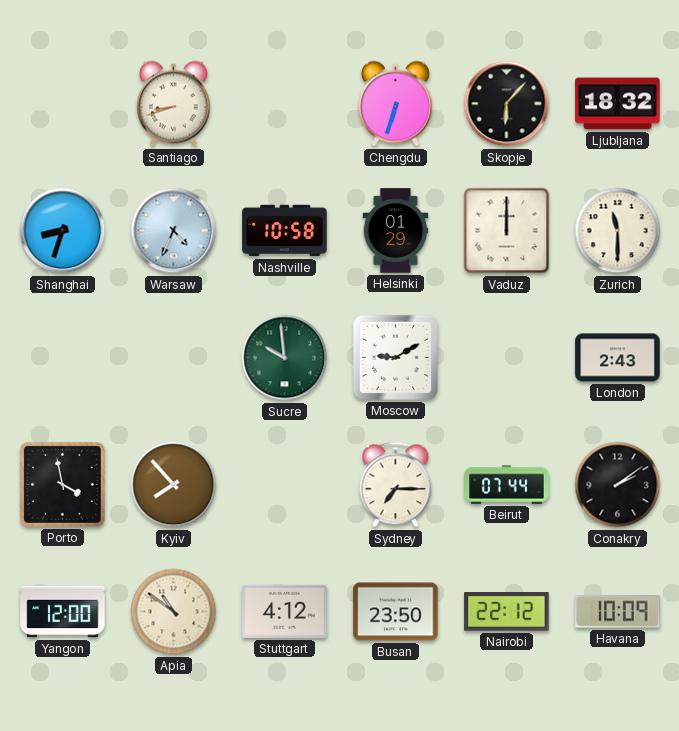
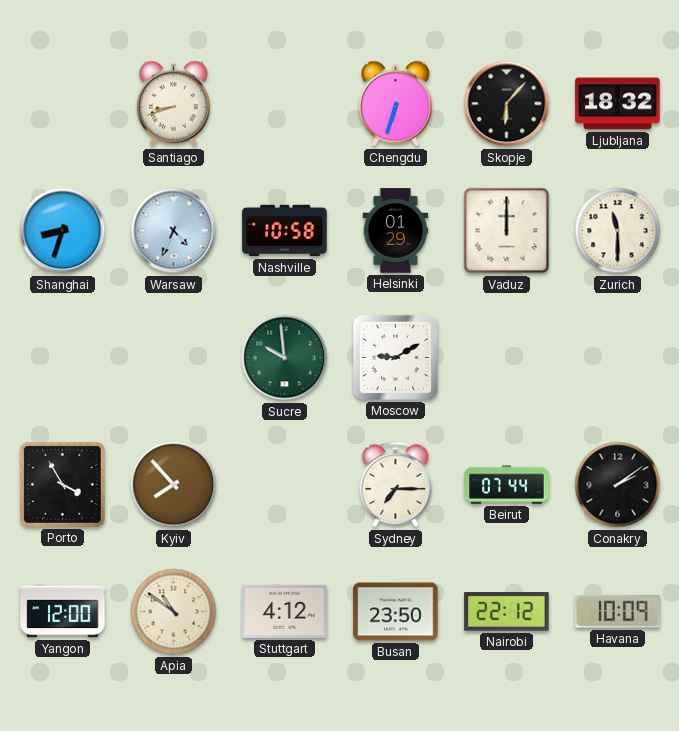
London: 2:43 -> none (618, 358)
Porto: 3:58 -> 3:55 (62, 484)
